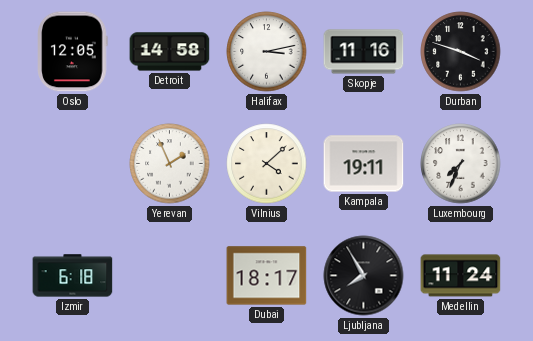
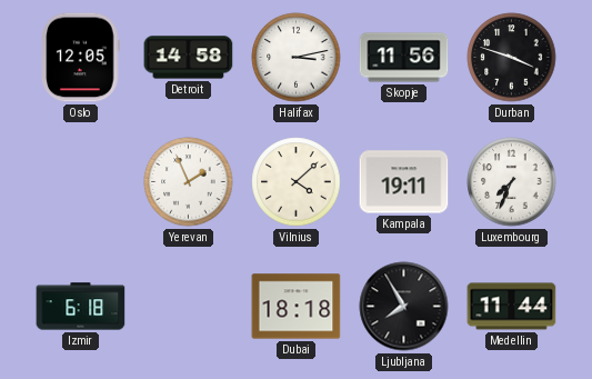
Skopje: 11:16 -> 11:56 (404, 58)
Dubai: 18:17 -> 18:18 (297, 307)
Medellin: 11:24 -> 11:44 (512, 307)
